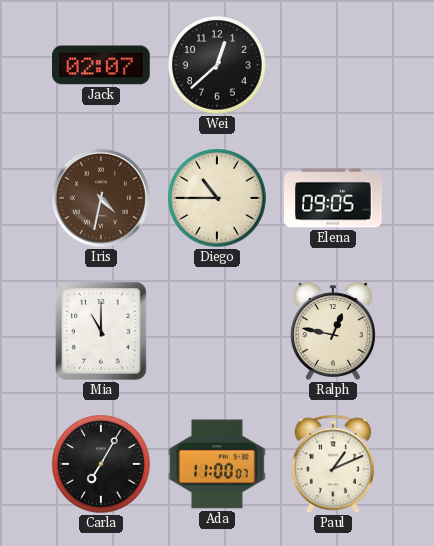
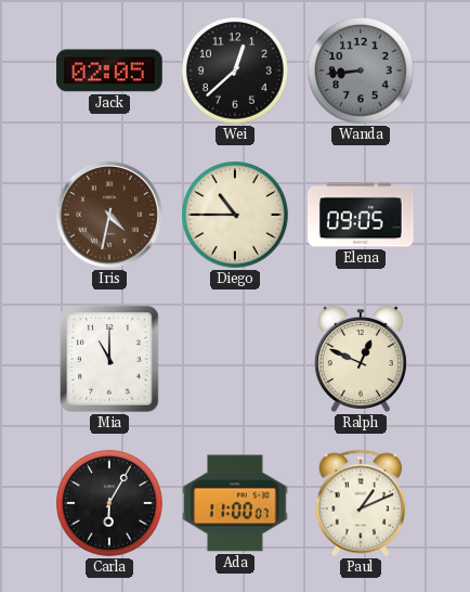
Jack: 02:07 -> 02:05 (109, 70)
Wanda: none -> 8:44 (362, 72)
Ralph: 12:47 -> 12:49 (361, 359)
Carla: 7:05 -> 6:05 (110, 504)
